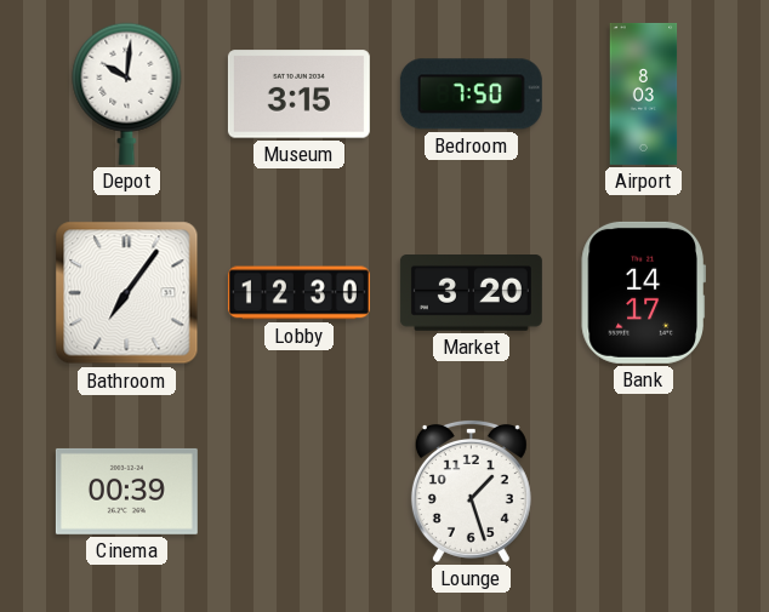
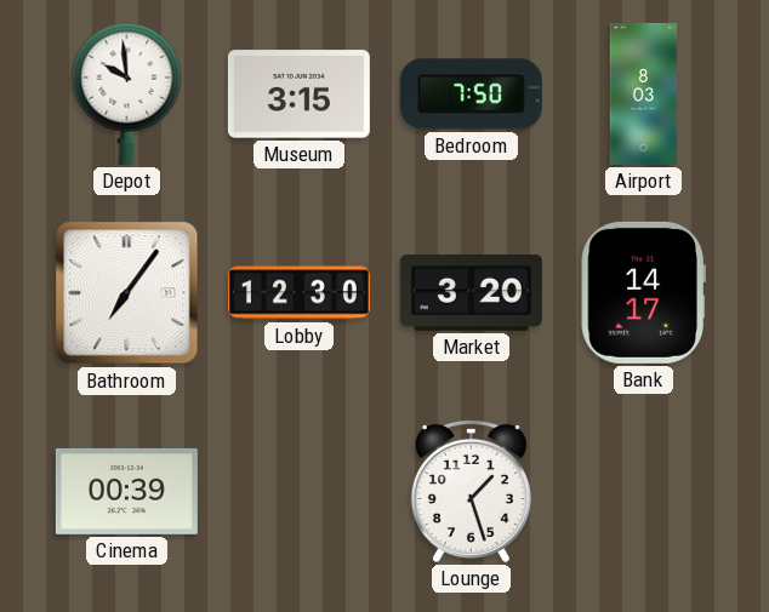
Depot: 10:01 -> 9:59 (127, 93)
